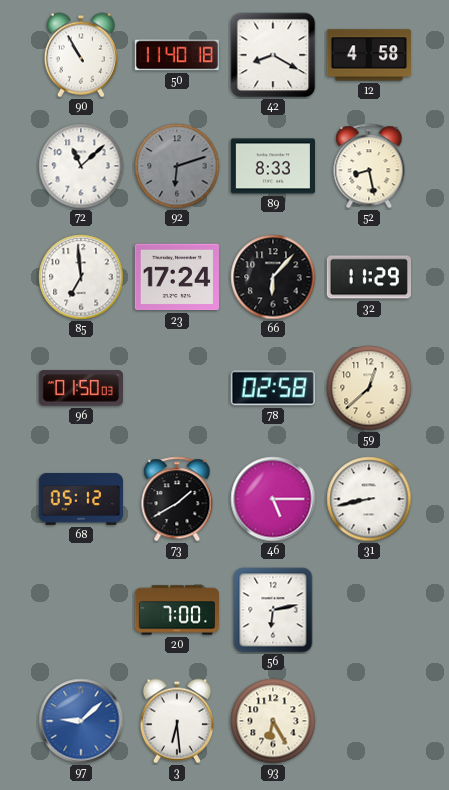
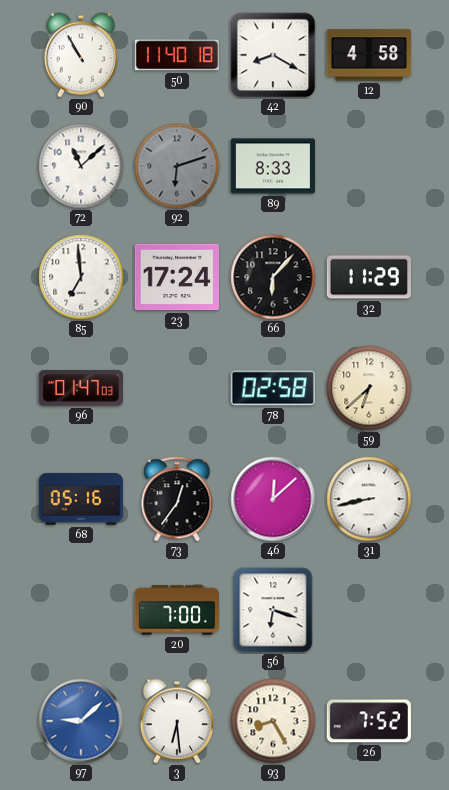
52: 8:28 -> none (369, 166)
96: 01:50 -> 01:47 (81, 388)
59: 12:38 -> 6:38 (369, 388)
68: 05:12 -> 05:16 (80, 499)
73: 1:40 -> 12:36 (177, 499)
46: 5:15 -> 12:08 (273, 499)
56: 6:13 -> 6:18 (273, 610)
93: 6:25 -> 8:25 (273, 721)
26: none -> 7:52 (369, 721)
